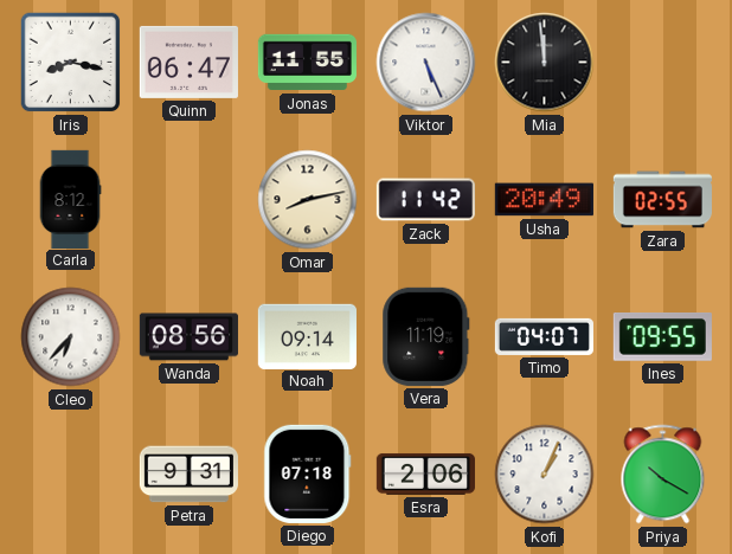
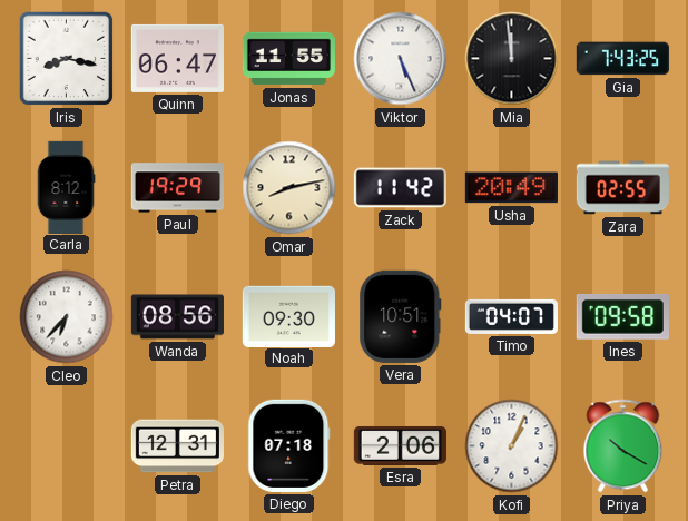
Gia: none -> 7:43 (622, 59)
Paul: none -> 19:29 (177, 188)
Noah: 09:14 -> 09:30 (288, 316)
Vera: 11:19 -> 10:51 (401, 316)
Ines: 09:55 -> 09:58 (622, 317)
Petra: 9:31 -> 12:31 (177, 446)
